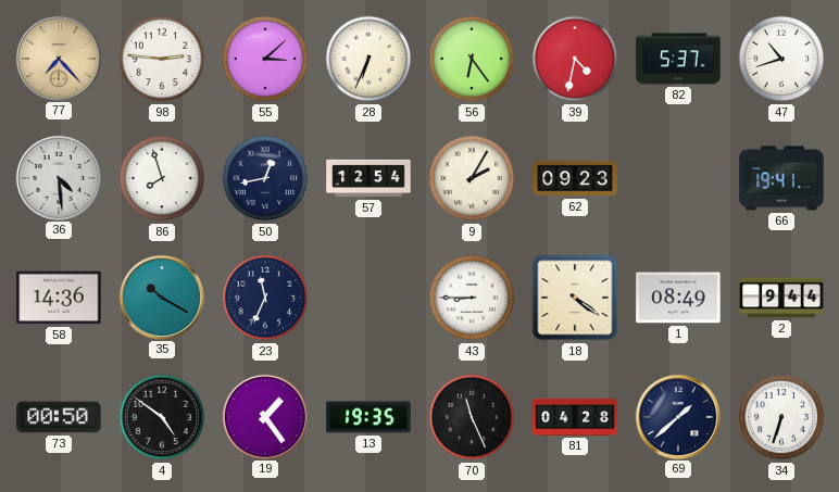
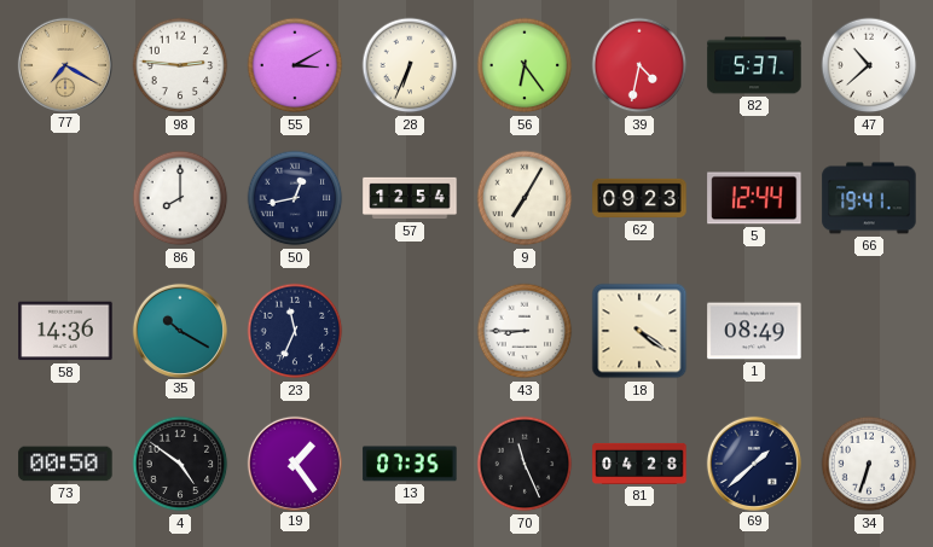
77: 7:23 -> 7:20 (64, 64)
55: 3:08 -> 3:10 (295, 65)
47: 10:42 -> 10:38 (869, 65)
36: 4:29 -> none (58, 177)
86: 7:57 -> 8:00 (180, 198)
9: 2:05 -> 7:05 (525, 198)
5: none -> 12:44 (754, 198)
2: 9:44 -> none (781, 298)
13: 19:35 -> 07:35 (410, 464)
